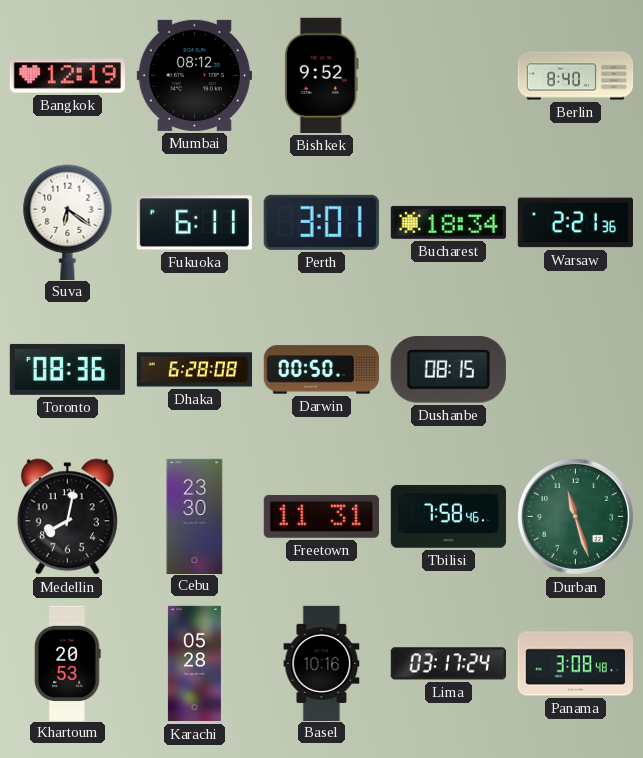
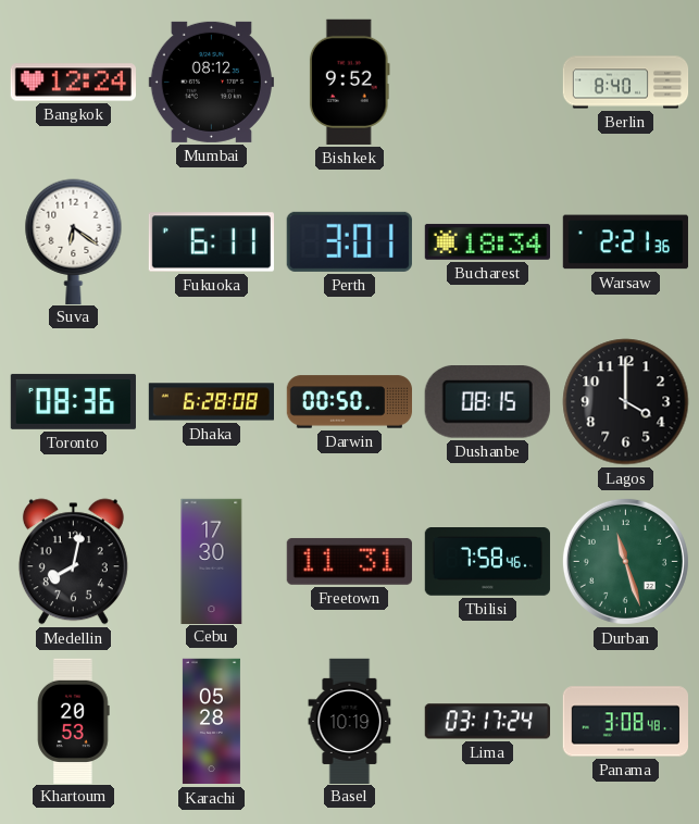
Bangkok: 12:19 -> 12:24 (73, 83)
Lagos: none -> 4:00 (626, 402)
Cebu: 23:30 -> 17:30 (212, 561)
Basel: 10:16 -> 10:19 (350, 721)
